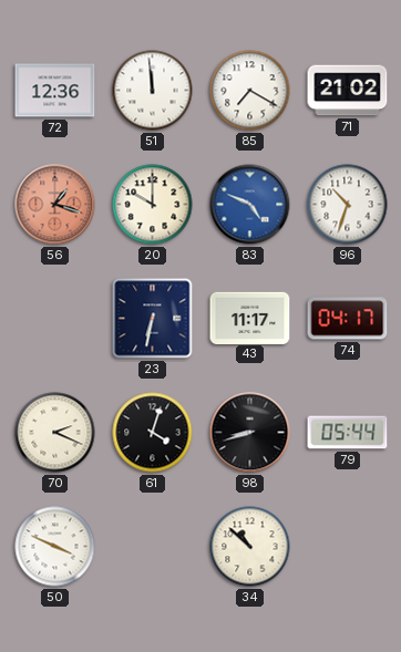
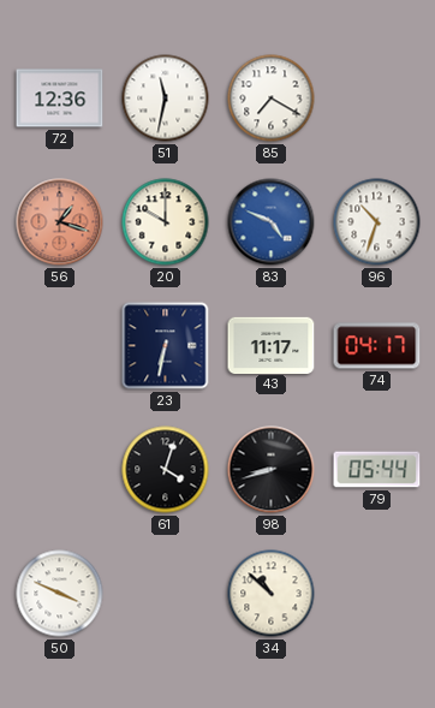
51: 11:59 -> 11:32 (166, 99)
71: 21:02 -> none (348, 91)
70: 2:19 -> none (55, 433)
